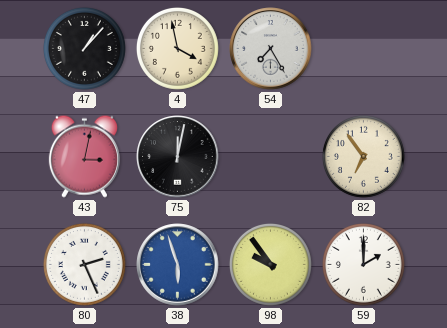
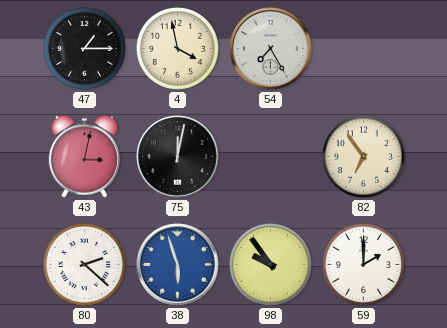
47: 1:07 -> 1:15 (84, 48)
80: 2:26 -> 2:22 (84, 264)
